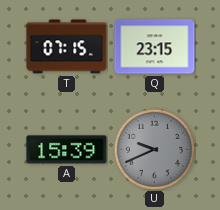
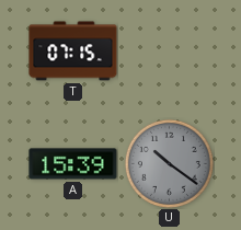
Q: 23:15 -> none (155, 47)
U: 9:41 -> 10:21 (169, 163)
